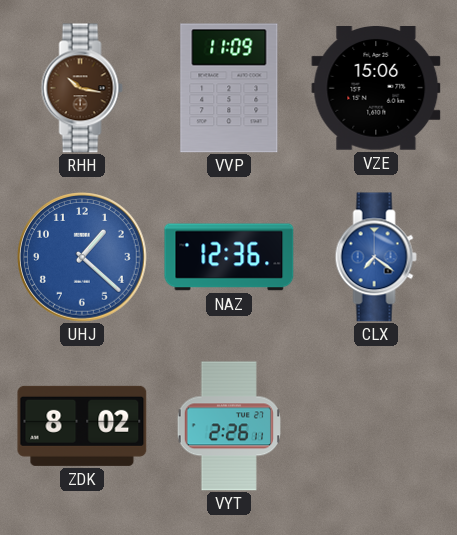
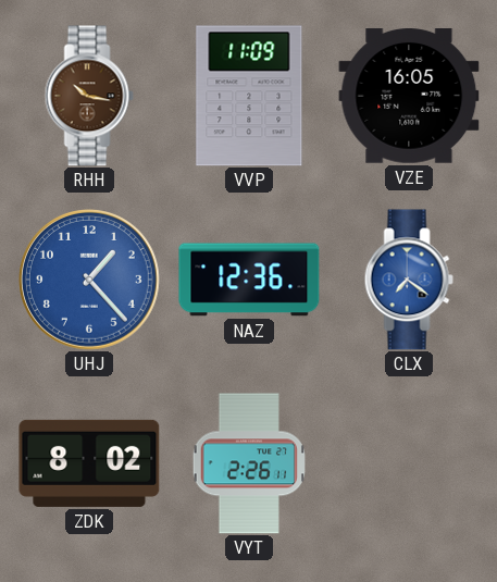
VZE: 15:06 -> 16:05 (409, 97)
UHJ: 1:22 -> 1:23 (90, 281)
